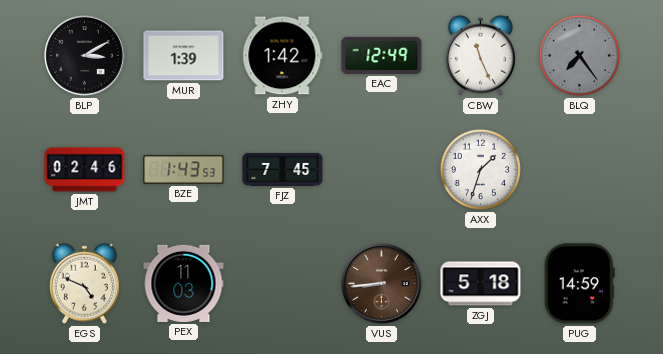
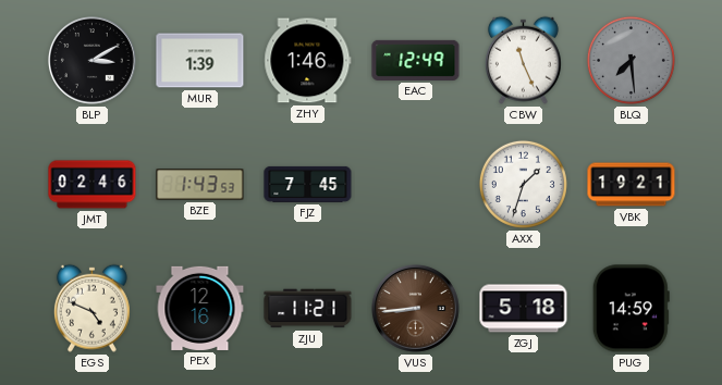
ZHY: 1:42 -> 1:46 (308, 61)
BLQ: 7:24 -> 7:29 (631, 60)
VBK: none -> 19:21 (632, 185)
PEX: 11:03 -> 12:16 (200, 308)
ZJU: none -> 11:21 (308, 309)
